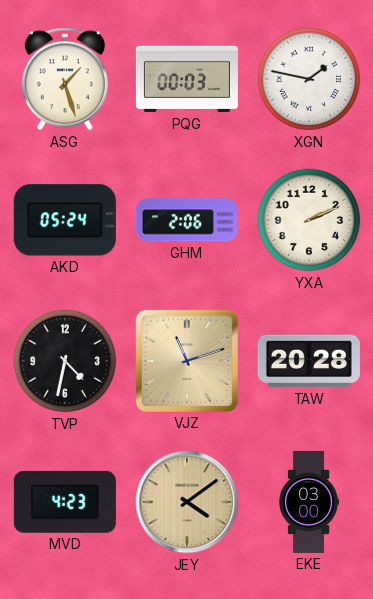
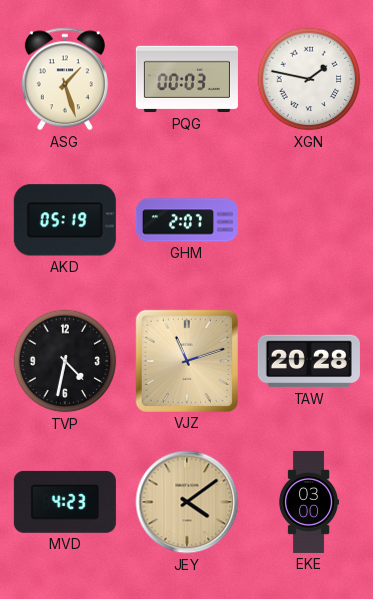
AKD: 05:24 -> 05:19 (65, 220)
GHM: 2:06 -> 2:07 (187, 220)
YXA: 2:11 -> none (309, 220)
